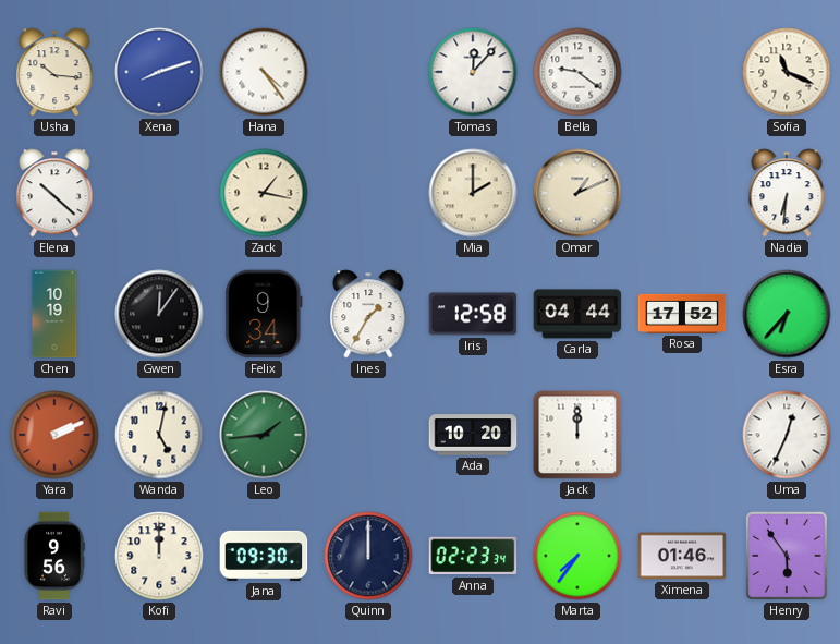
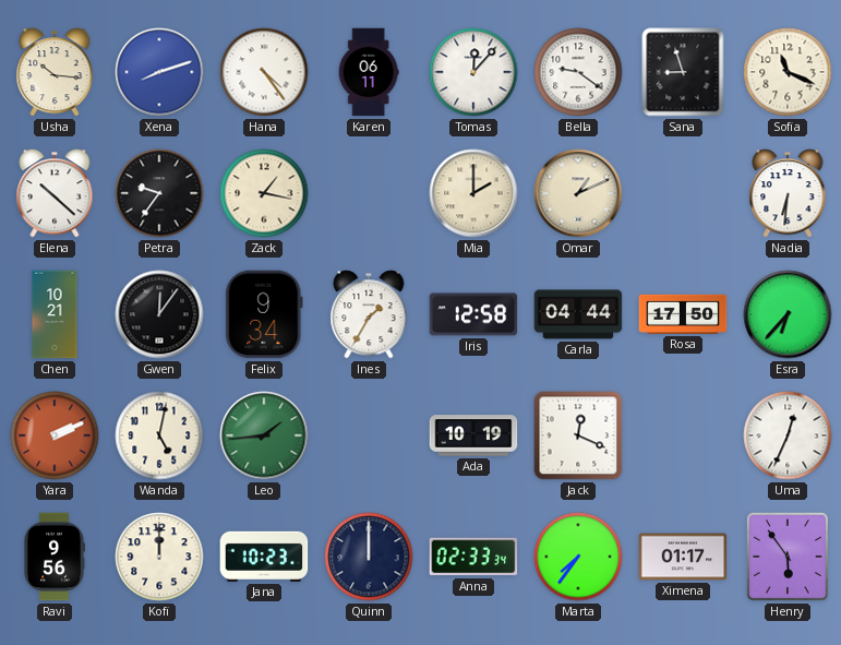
Karen: none -> 06:11 (369, 72)
Sana: none -> 8:57 (683, 72)
Petra: none -> 9:36 (159, 193)
Chen: 10:19 -> 10:21 (55, 314)
Rosa: 17:52 -> 17:50 (683, 314)
Ada: 10:20 -> 10:19 (473, 435)
Jack: 12:00 -> 12:19 (578, 435)
Jana: 09:30 -> 10:23 (264, 557)
Anna: 02:23 -> 02:33 (473, 557)
Ximena: 01:46 -> 01:17 (683, 557)
